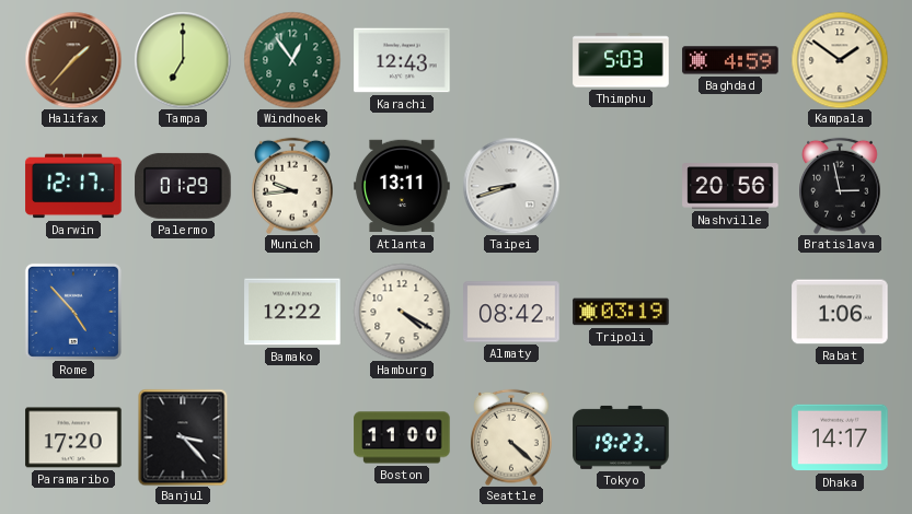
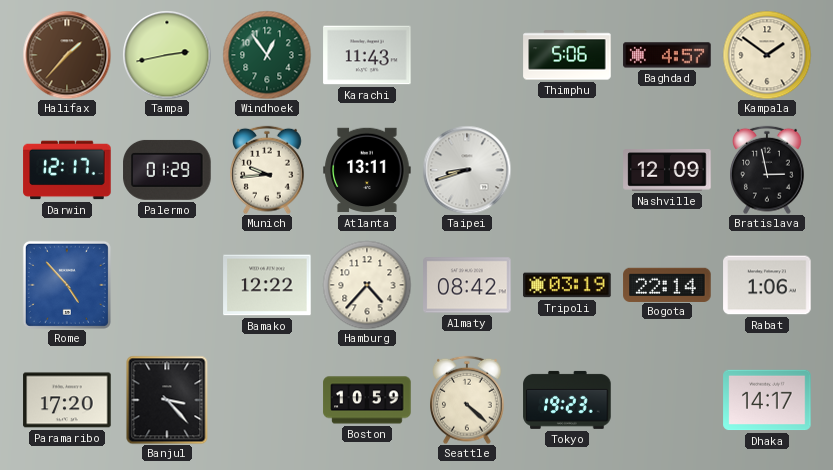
Tampa: 7:00 -> 2:43 (167, 55)
Karachi: 12:43 -> 11:43 (367, 55)
Thimphu: 5:03 -> 5:06 (567, 55)
Baghdad: 4:59 -> 4:57 (667, 55)
Nashville: 20:56 -> 12:09 (667, 170)
Hamburg: 4:20 -> 4:37 (367, 285)
Bogota: none -> 22:14 (667, 284)
Boston: 11:00 -> 10:59 (367, 400)
